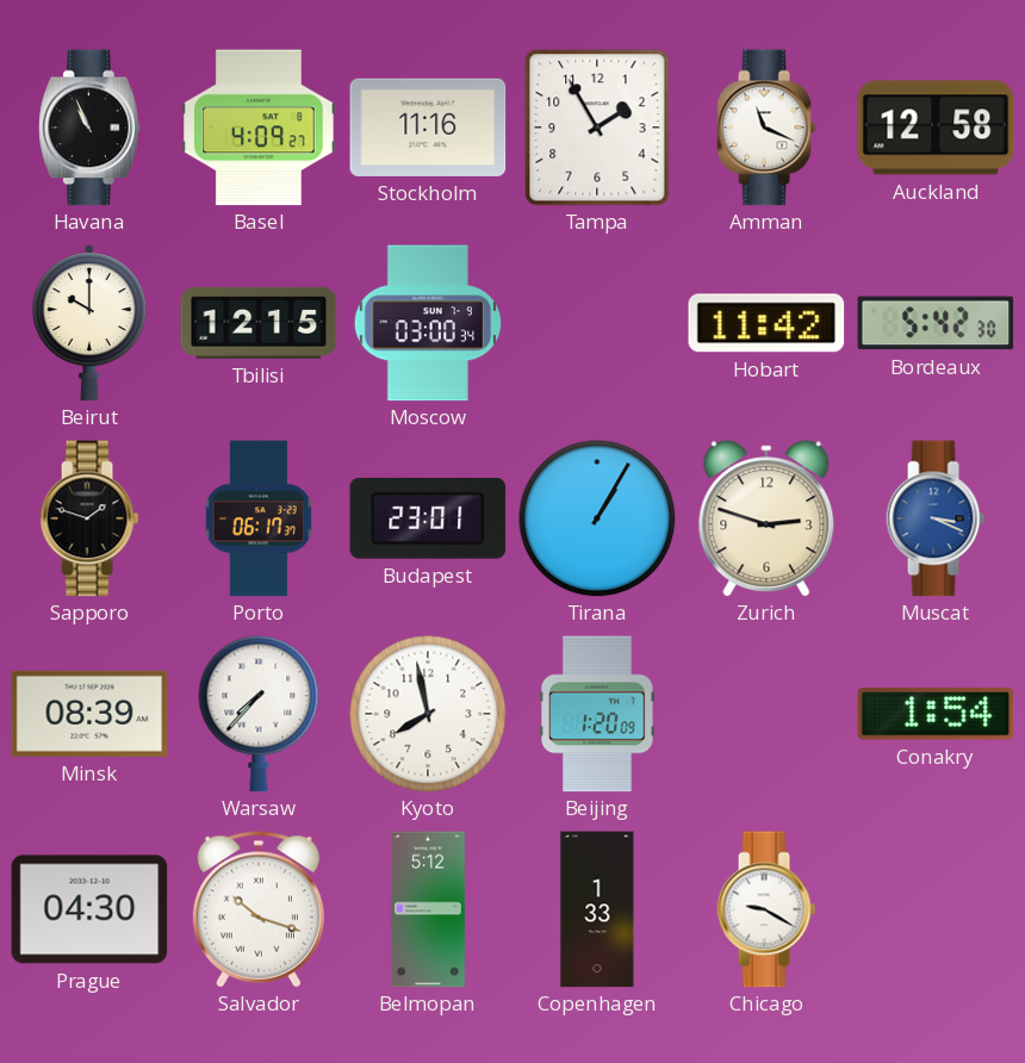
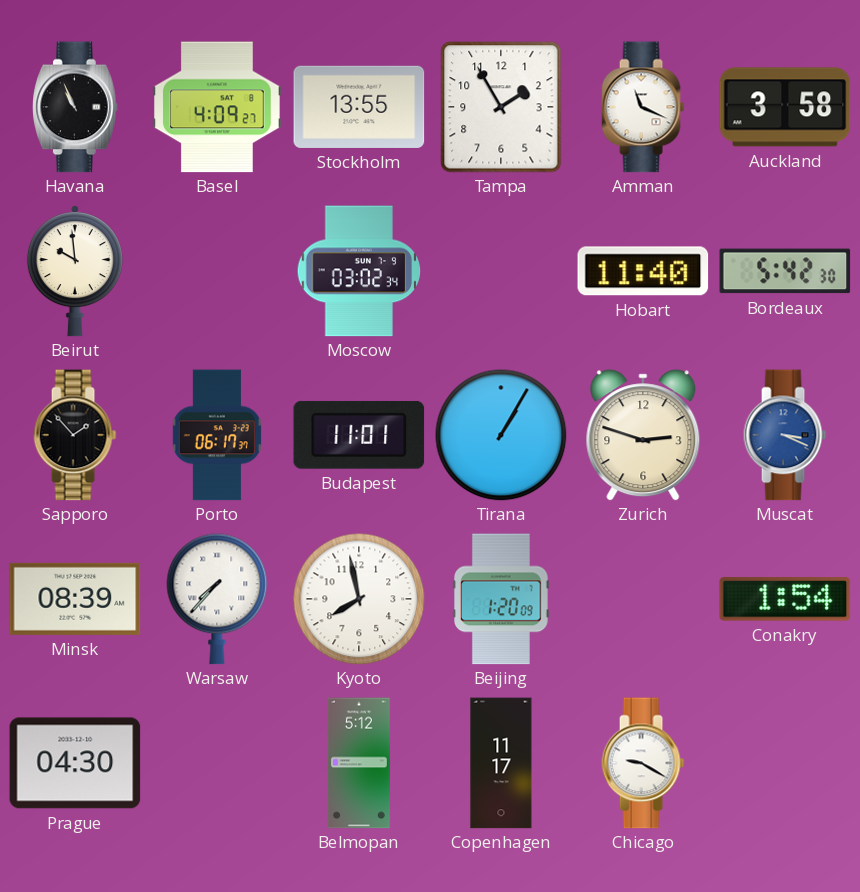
Stockholm: 11:16 -> 13:55 (359, 107)
Auckland: 12:58 -> 3:58 (785, 107)
Beirut: 10:00 -> 9:59 (75, 271)
Tbilisi: 12:15 -> none (259, 323)
Moscow: 03:00 -> 03:02 (359, 271)
Hobart: 11:42 -> 11:40 (643, 271)
Sapporo: 1:48 -> 1:53 (75, 435)
Budapest: 23:01 -> 11:01 (359, 435)
Salvador: 10:18 -> none (259, 909)
Copenhagen: 1:33 -> 11:17 (501, 763)
